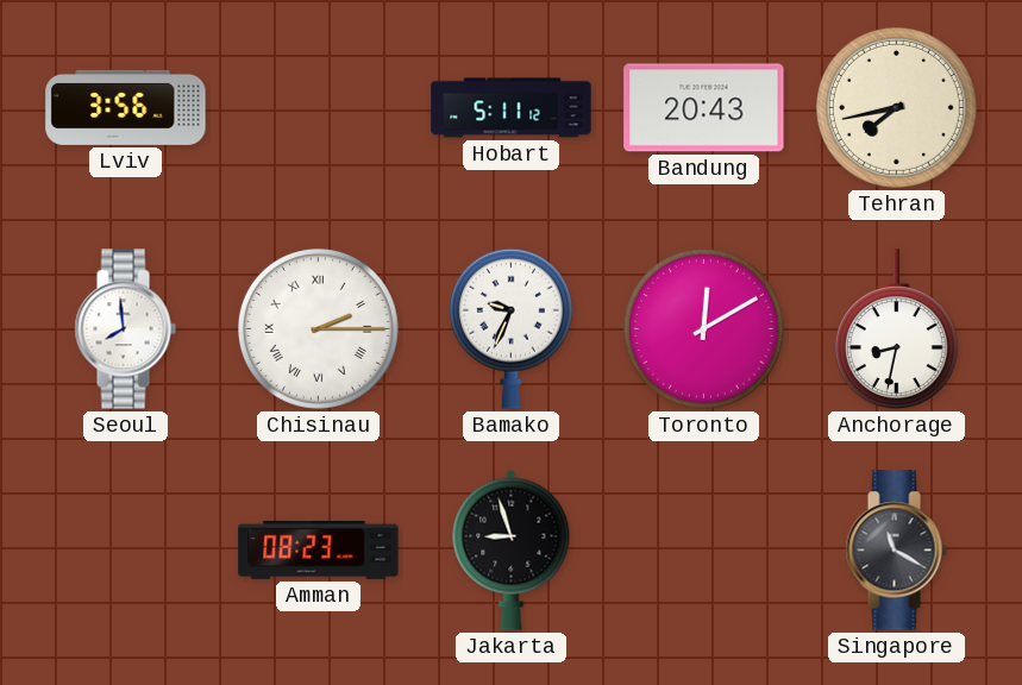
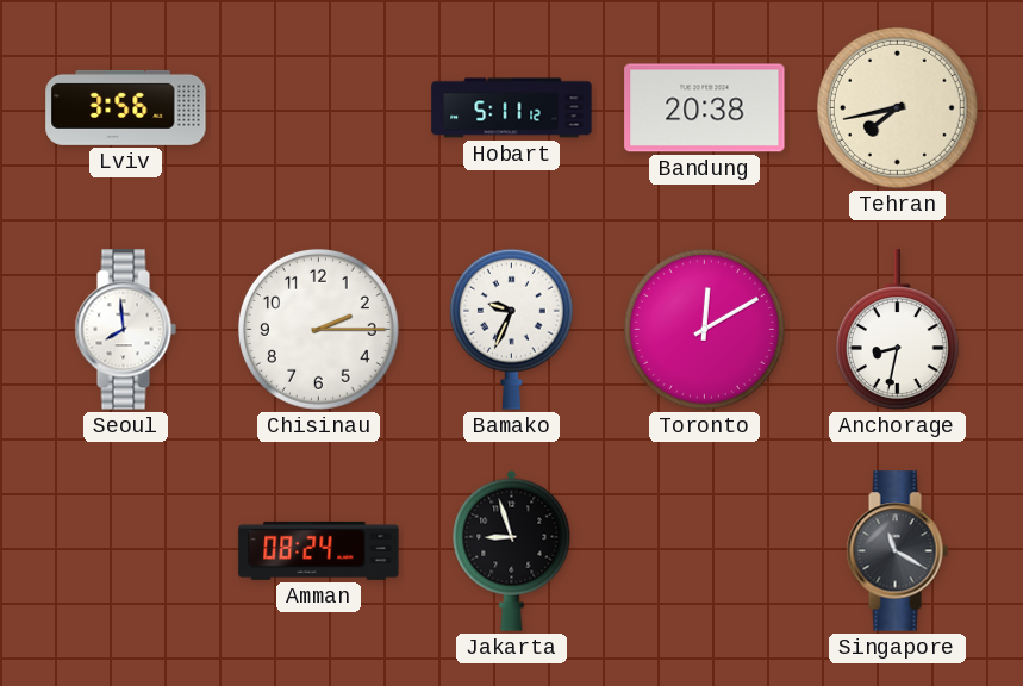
Bandung: 20:43 -> 20:38 (705, 108)
Chisinau numerals: Roman -> Arabic (318, 329)
Amman: 08:23 -> 08:24 (319, 550)
